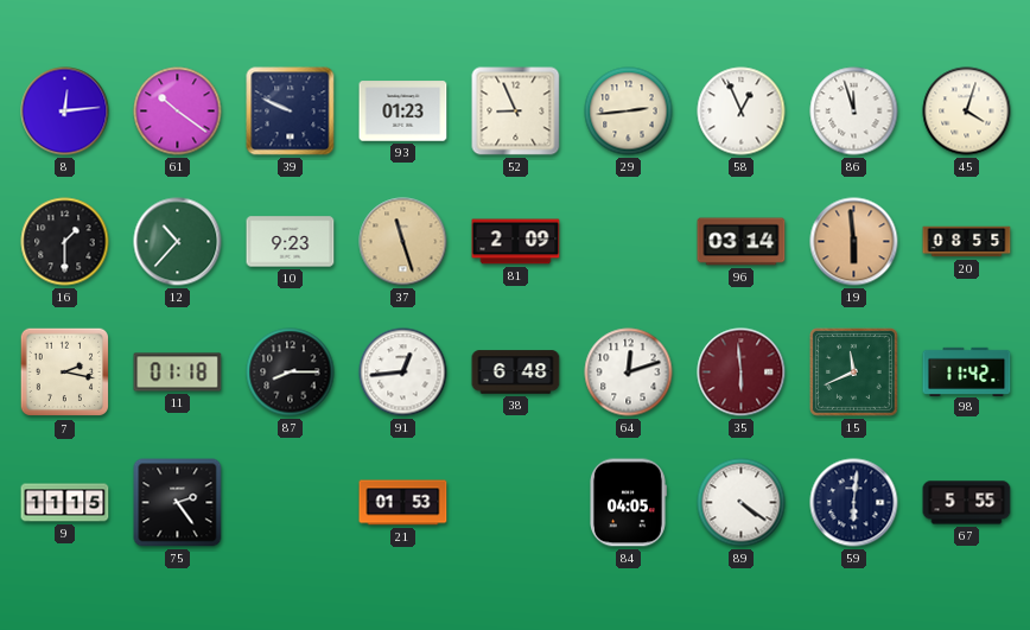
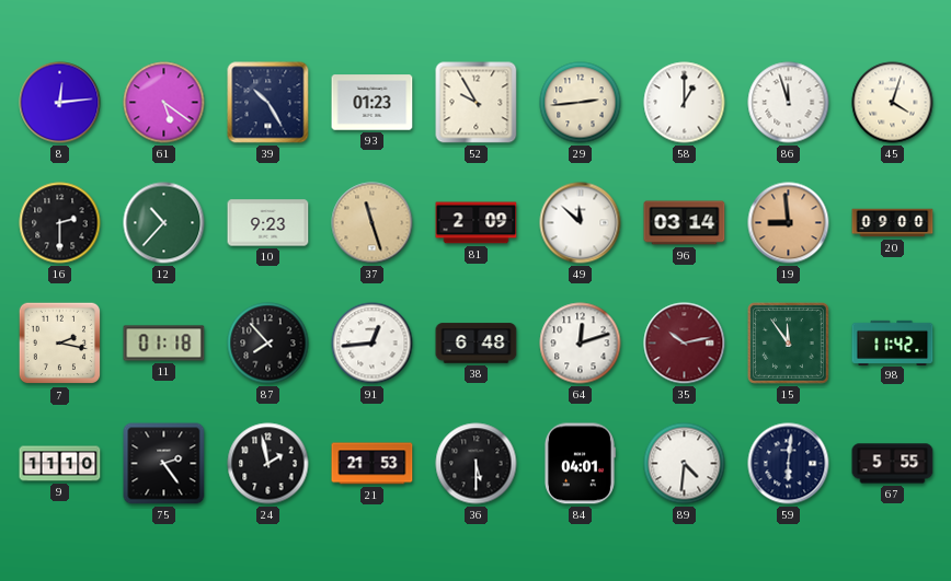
61: 10:21 -> 5:21 (164, 103)
39: 9:49 -> 10:25 (268, 103)
52: 8:56 -> 9:55 (477, 103)
58: 12:56 -> 1:00 (685, 103)
16: 1:30 -> 2:30 (60, 223)
49: none -> 11:52 (581, 223)
19: 5:59 -> 8:59 (789, 223)
20: 08:55 -> 09:00 (893, 223)
87: 8:15 -> 7:53 (268, 344)
35: 5:59 -> 10:13 (685, 344)
15: 11:41 -> 11:54 (788, 342)
9: 11:15 -> 11:10 (60, 464)
24: none -> 1:58 (268, 464)
21: 01:53 -> 21:53 (373, 464)
36: none -> 5:30 (477, 464)
84: 04:05 -> 04:01 (581, 464)
89: 4:21 -> 4:31 (685, 464)
